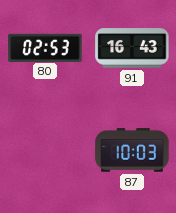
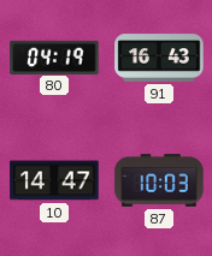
80: 02:53 -> 04:19 (54, 56)
10: none -> 14:47 (54, 180)
